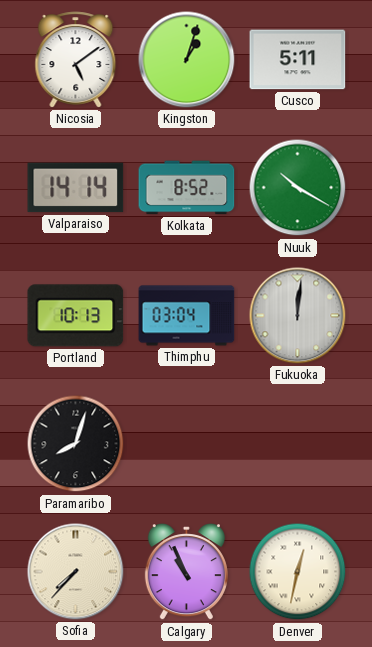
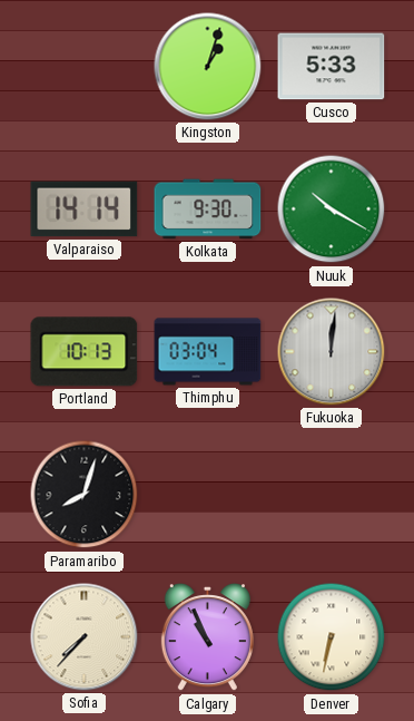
Nicosia: 5:09 -> none (76, 60)
Cusco: 5:11 -> 5:33 (332, 67)
Kolkata: 8:52 -> 9:30 (208, 210)
Denver: 12:32 -> 6:32 (332, 637)
